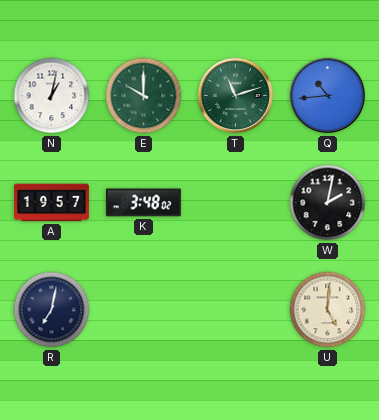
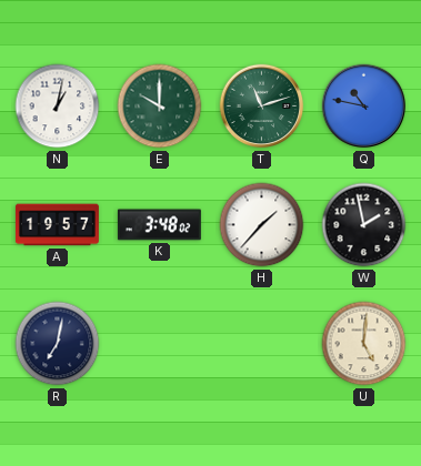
Q: 10:44 -> 10:47 (364, 107)
H: none -> 1:37 (262, 225)
W: 2:02 -> 1:58 (364, 225)
